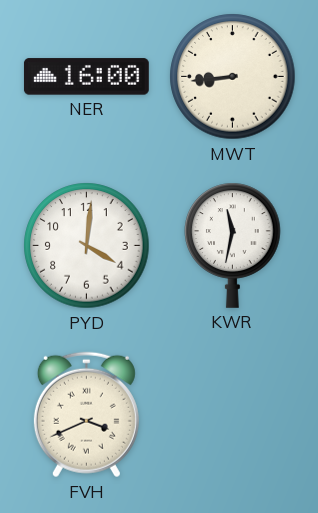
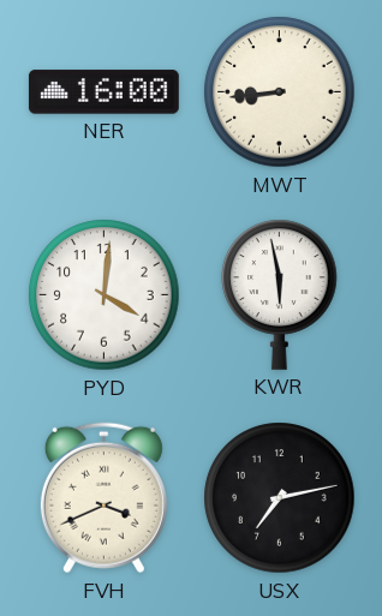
KWR: 11:32 -> 5:58 (280, 294)
USX: none -> 7:13 (280, 498)
